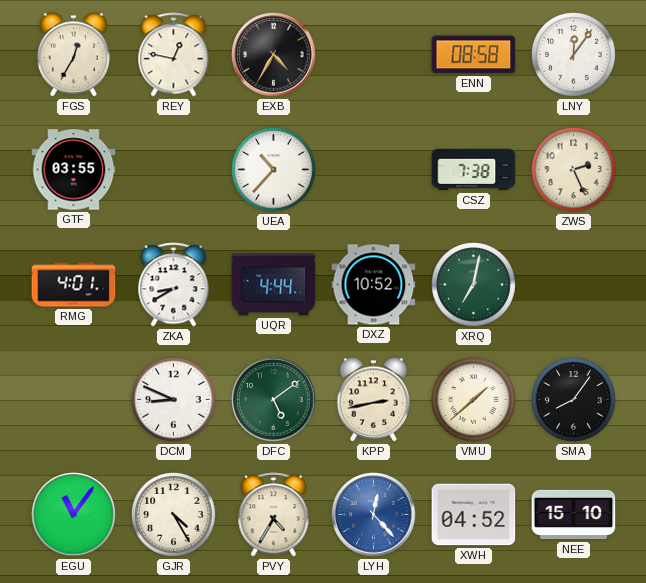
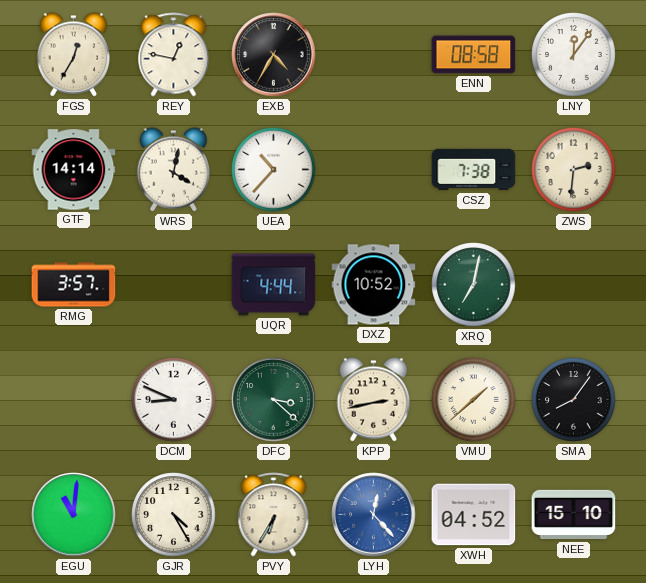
GTF: 03:55 -> 14:14 (74, 170)
WRS: none -> 4:02 (174, 170)
ZWS: 2:26 -> 2:31 (574, 170)
RMG: 4:01 -> 3:57 (74, 285)
ZKA: 8:40 -> none (174, 285)
DFC: 5:09 -> 3:22 (274, 400)
EGU: 11:06 -> 11:01 (74, 515)
PVY: 4:35 -> 6:35 (274, 515)
